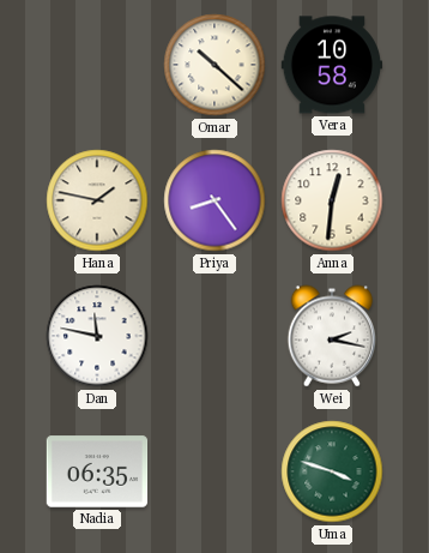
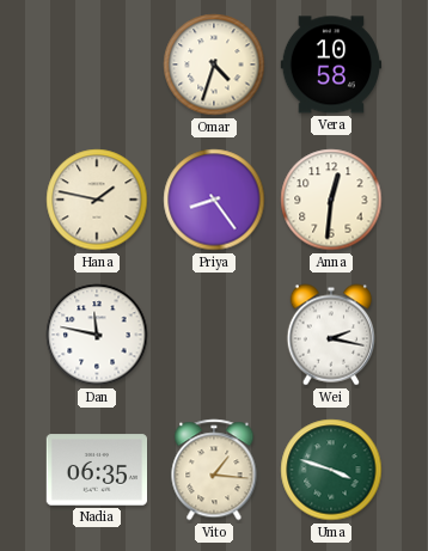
Omar: 10:22 -> 4:33 (214, 65)
Vito: none -> 1:16 (214, 470)
